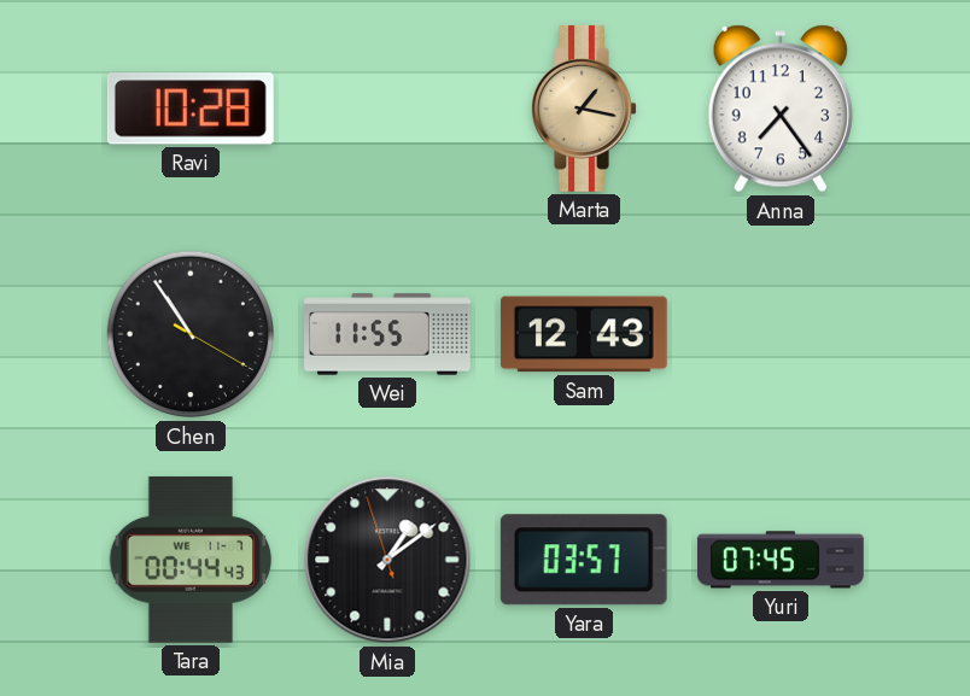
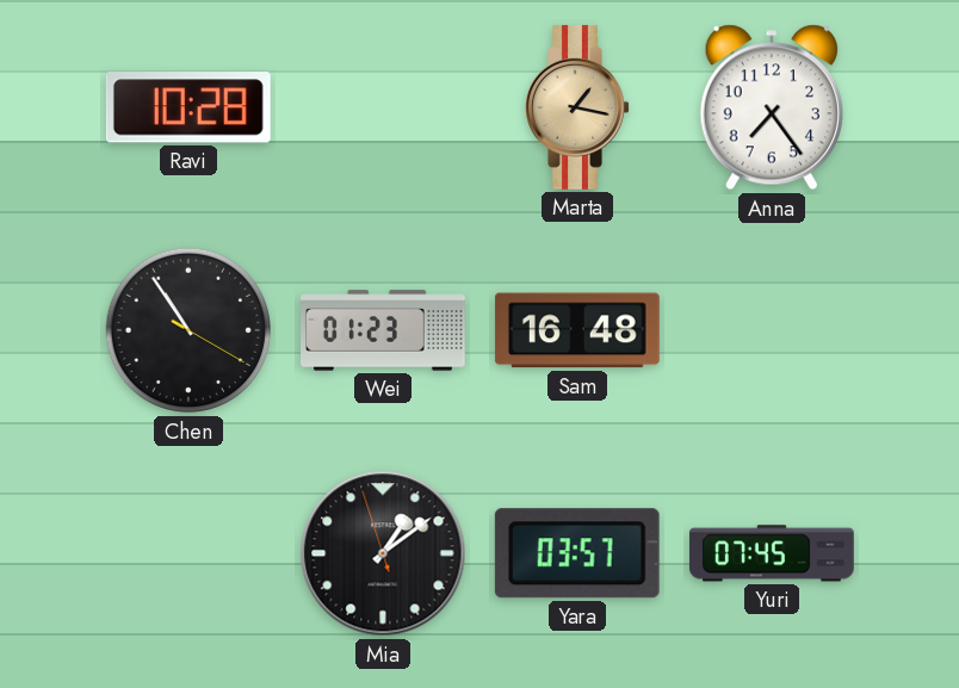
Wei: 11:55 -> 01:23 (384, 330)
Sam: 12:43 -> 16:48 (577, 330)
Tara: 00:44 -> none (191, 560)
